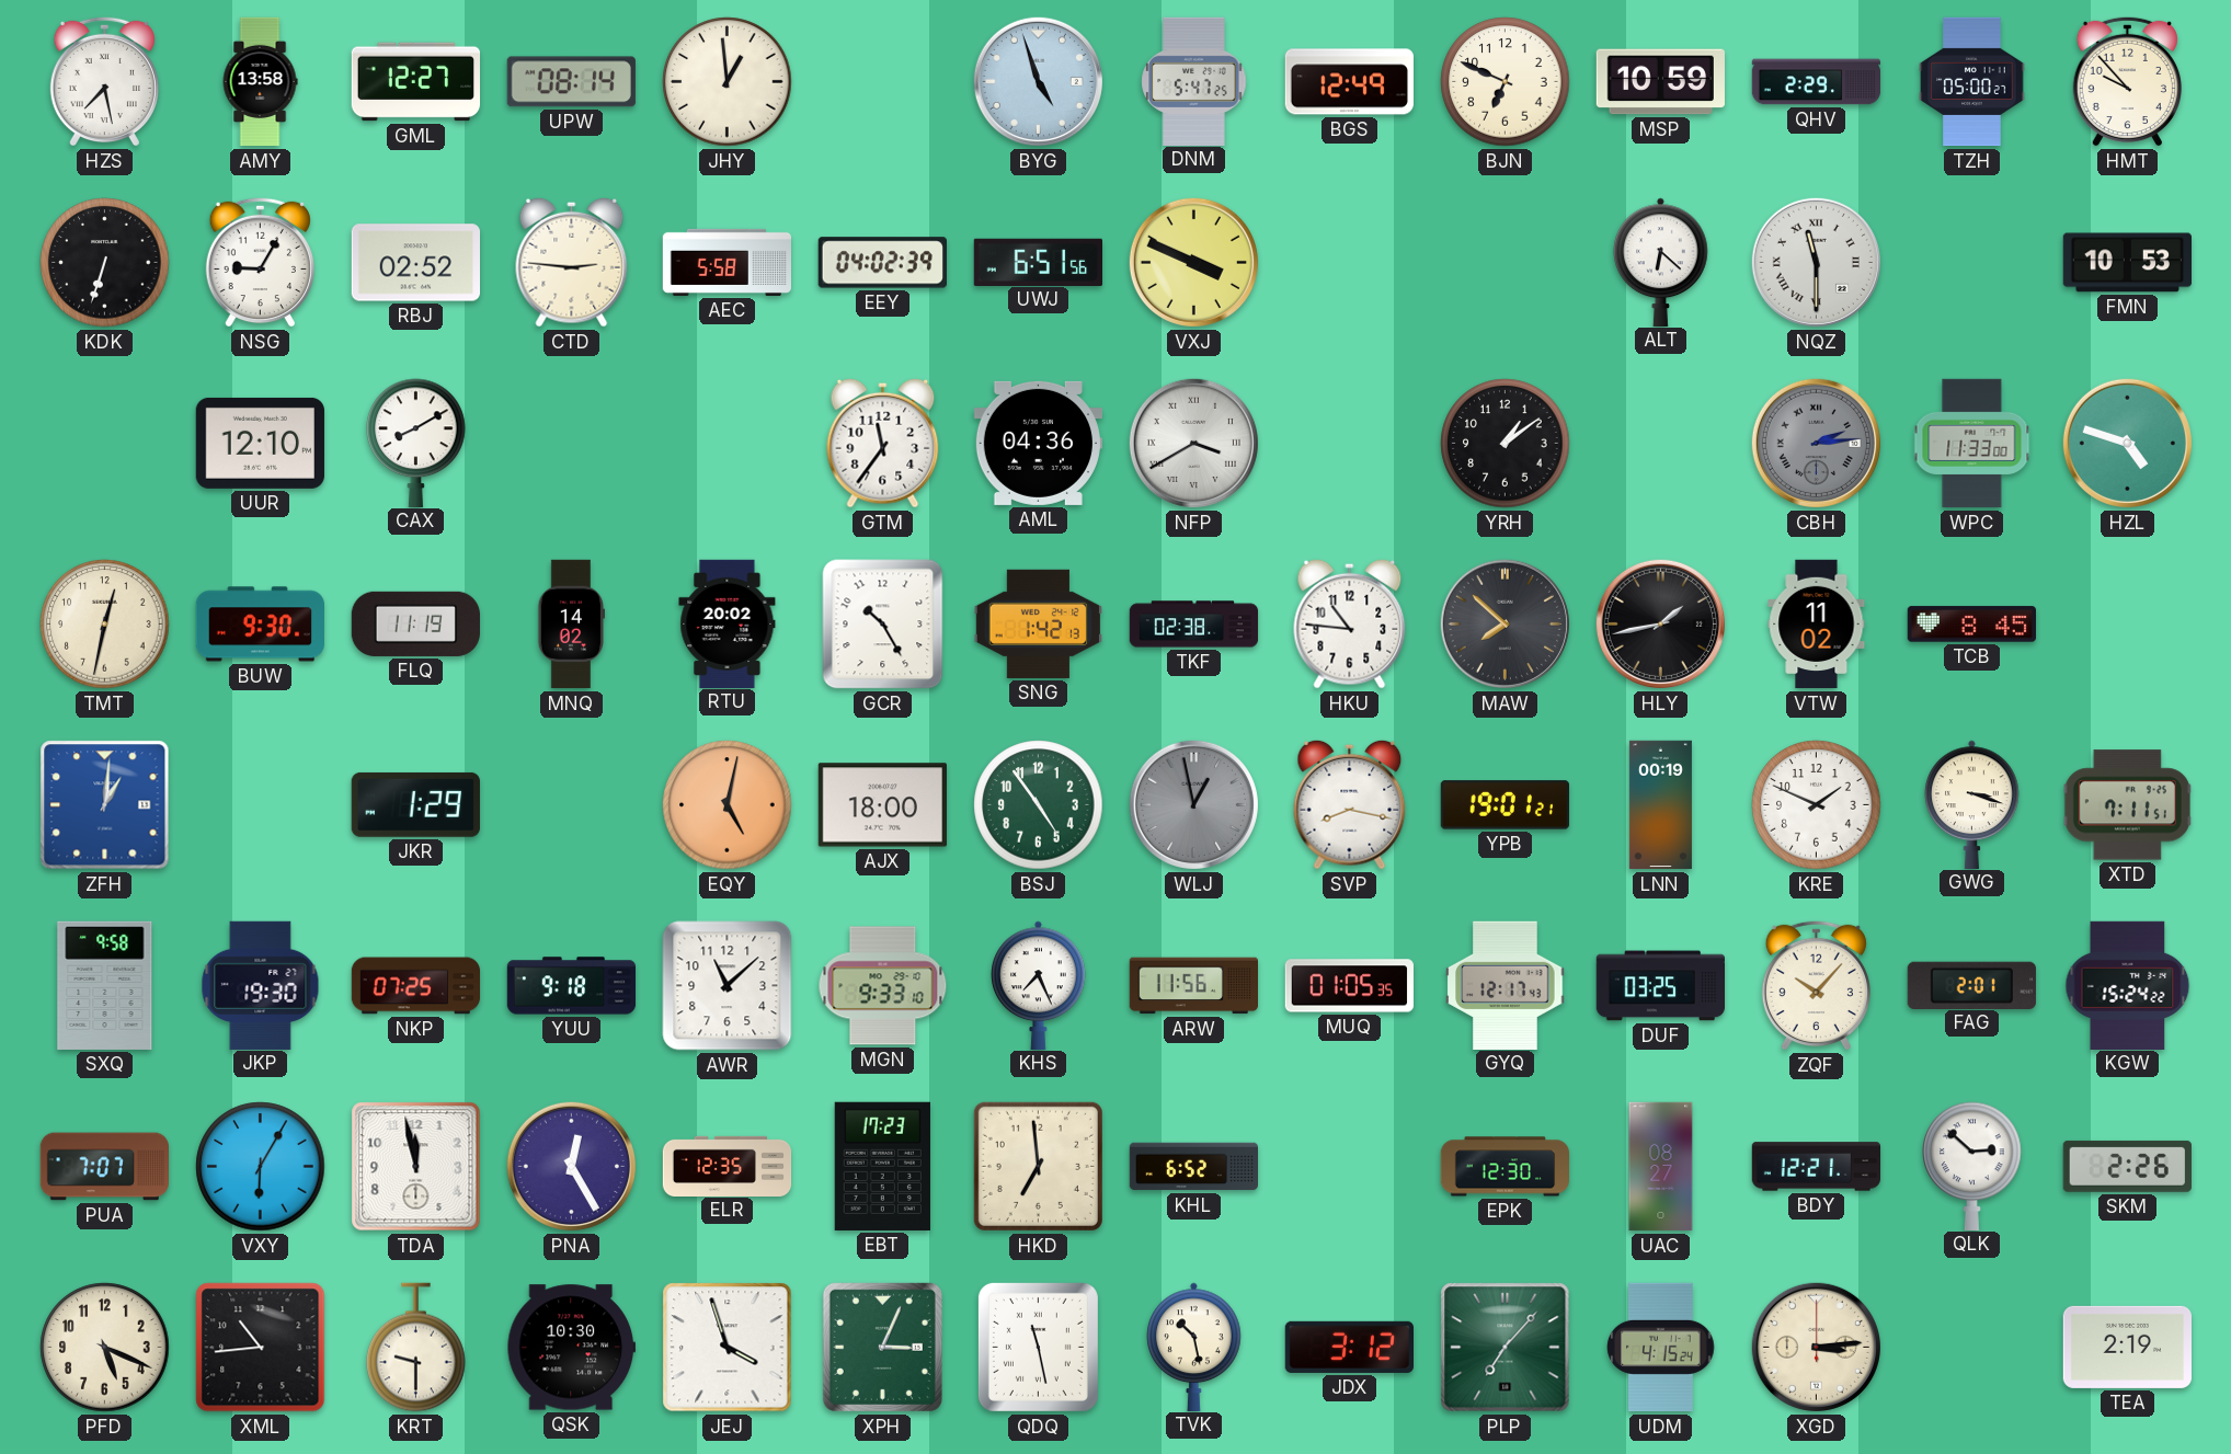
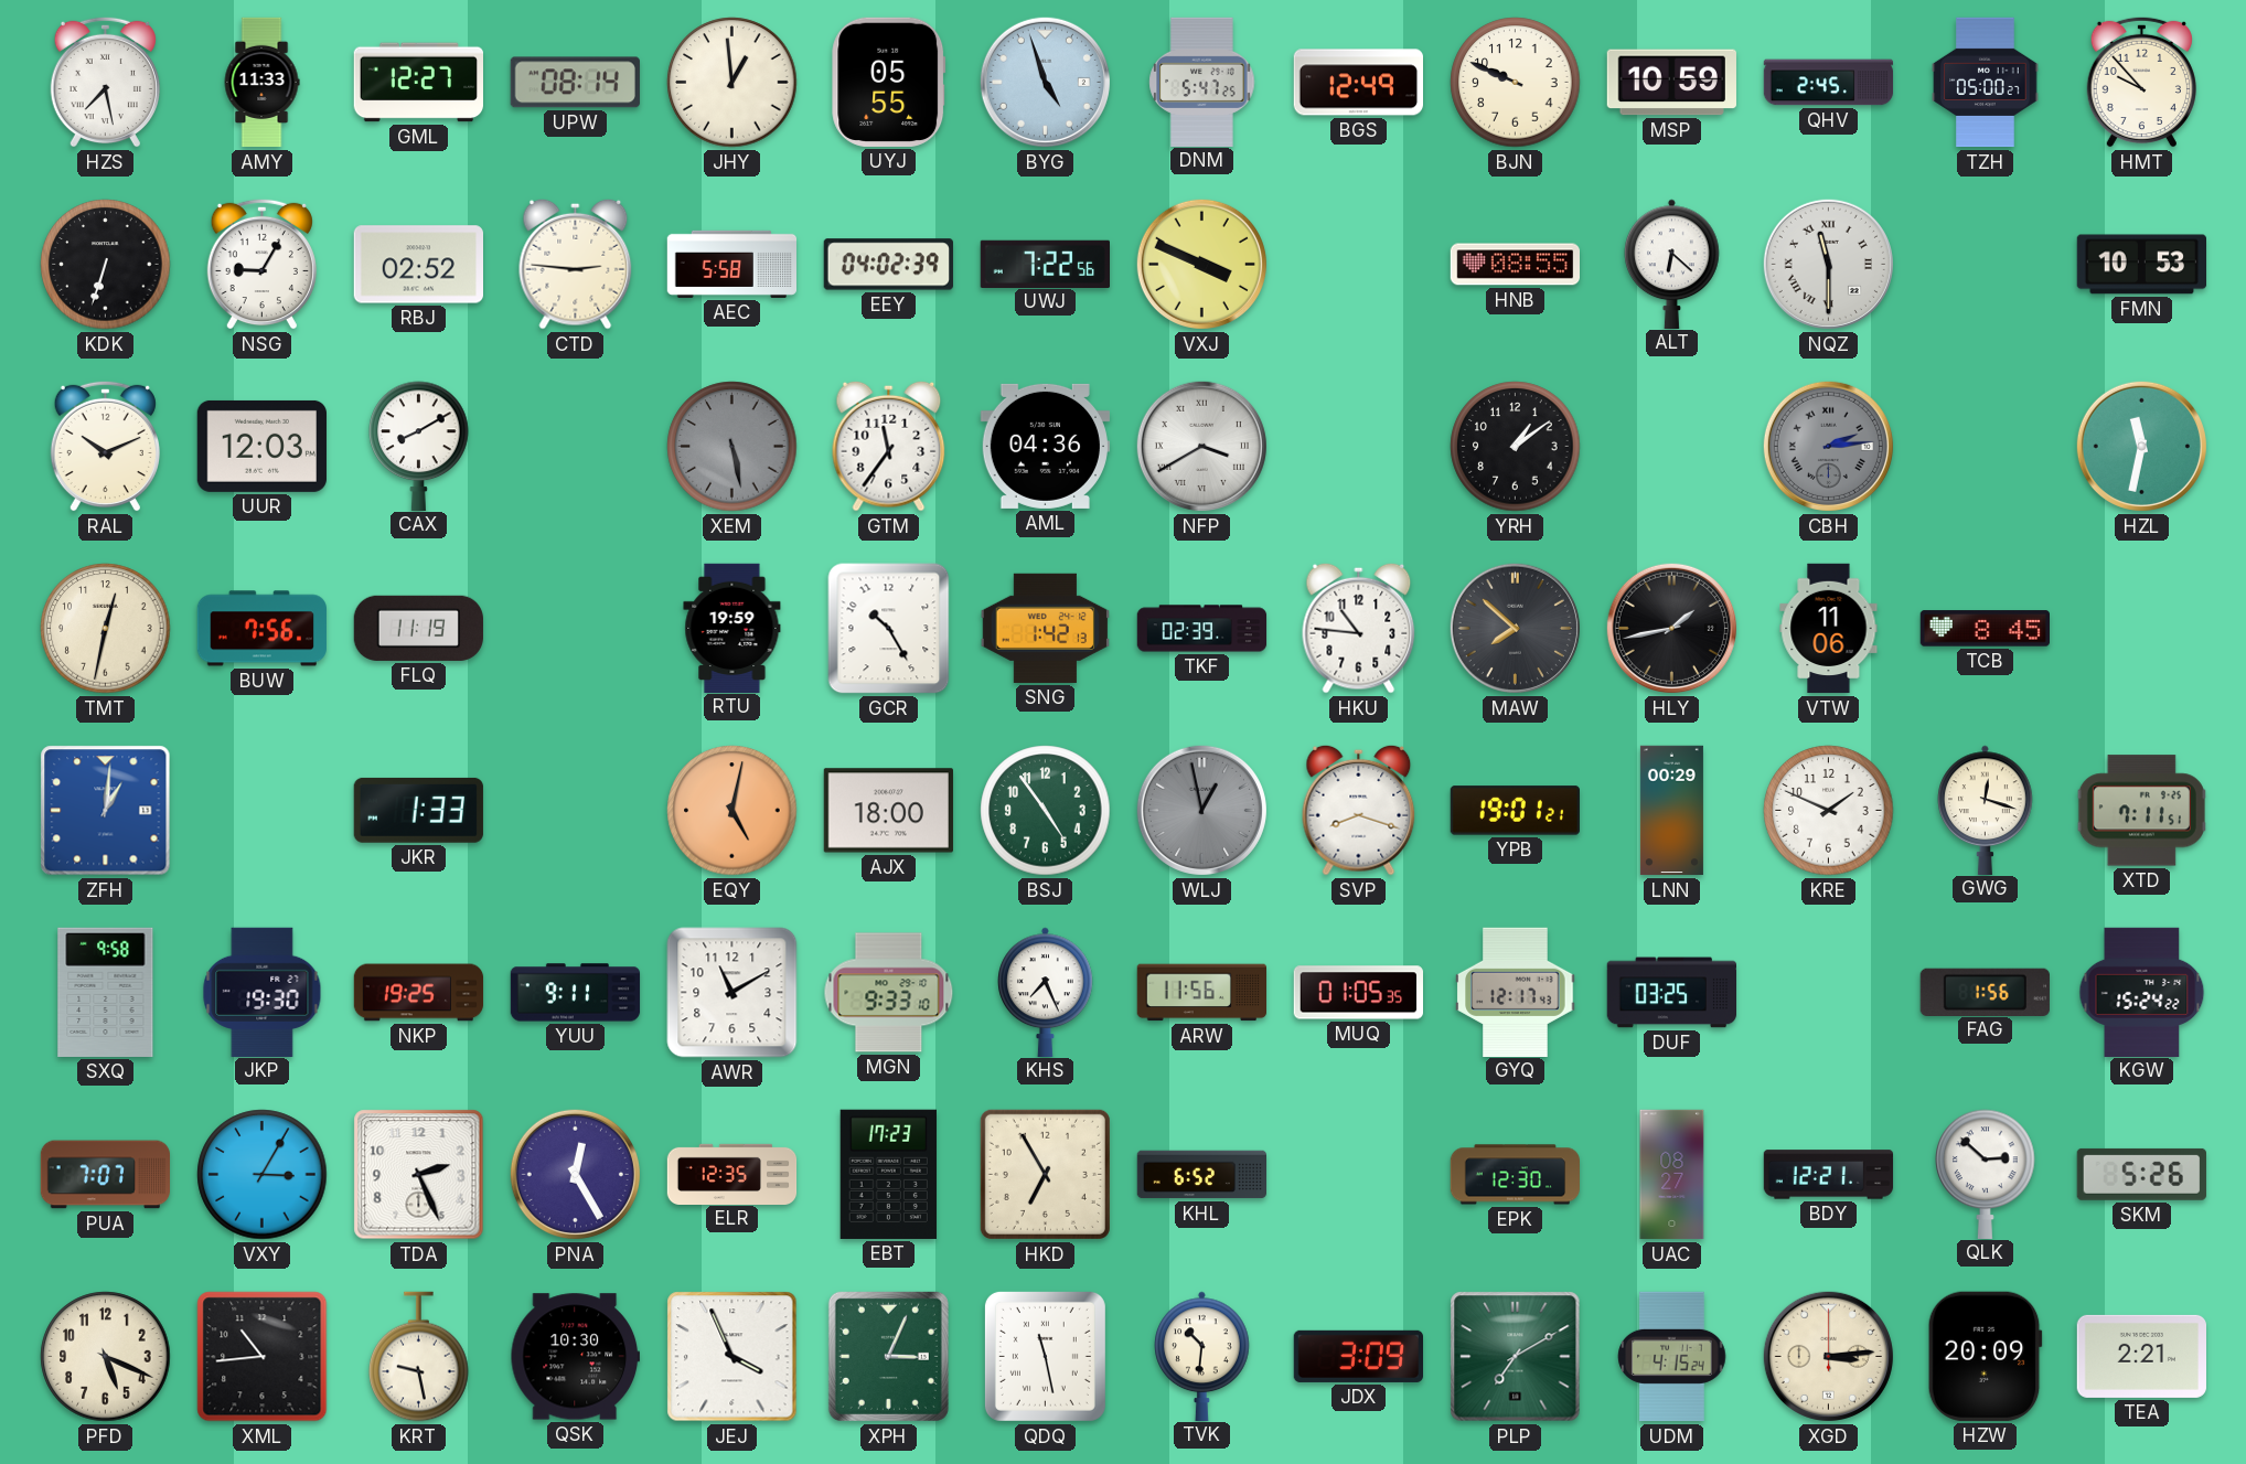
AMY: 13:58 -> 11:33 (261, 83)
UYJ: none -> 05:55 (889, 82)
BJN: 6:49 -> 9:49 (1516, 83)
QHV: 2:29 -> 2:45 (1829, 83)
UWJ: 6:51 -> 7:22 (1045, 264)
HNB: none -> 08:55 (1515, 265)
RAL: none -> 10:11 (105, 446)
UUR: 12:10 -> 12:03 (261, 446)
XEM: none -> 5:28 (732, 447)
WPC: 11:33 -> none (1972, 444)
HZL: 4:48 -> 11:32 (2141, 446)
BUW: 9:30 -> 7:56 (261, 629)
MNQ: 14:02 -> none (571, 625)
RTU: 20:02 -> 19:59 (732, 628)
TKF: 02:38 -> 02:39 (1202, 629)
VTW: 11:02 -> 11:06 (1829, 629)
JKR: 1:29 -> 1:33 (418, 810)
SVP: 8:17 -> 8:18 (1359, 810)
LNN: 00:19 -> 00:29 (1671, 811)
GWG: 3:18 -> 12:18 (1986, 810)
NKP: 07:25 -> 19:25 (419, 993)
YUU: 9:18 -> 9:11 (576, 993)
AWR: 11:08 -> 11:10 (732, 993)
ZQF: 10:07 -> none (1816, 985)
FAG: 2:01 -> 1:56 (1985, 992)
VXY: 6:05 -> 3:05 (263, 1175)
TDA: 11:58 -> 2:26 (419, 1175)
HKD: 6:59 -> 6:55 (1045, 1174)
SKM: 2:26 -> 5:26 (2141, 1174)
KRT: 9:30 -> 9:28 (419, 1357)
JEJ: 3:57 -> 3:56 (732, 1357)
TVK: 10:28 -> 10:31 (1202, 1356)
JDX: 3:12 -> 3:09 (1358, 1356)
PLP: 7:07 -> 7:10 (1516, 1357)
HZW: none -> 20:09 (1985, 1356)
TEA: 2:19 -> 2:21 (2141, 1356)
